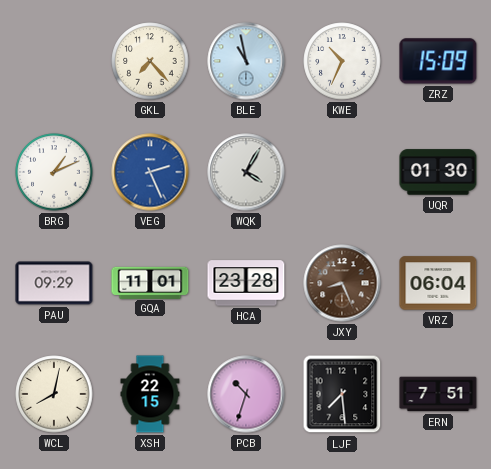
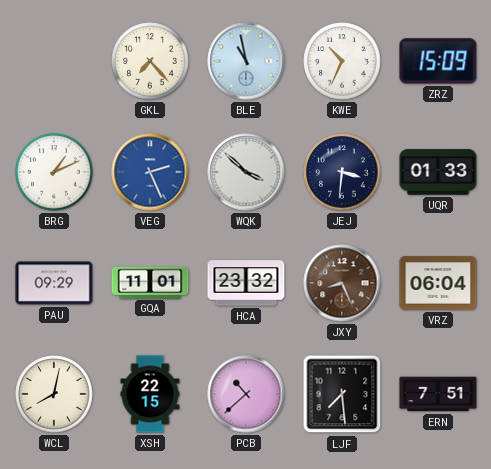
WQK: 4:05 -> 3:52 (246, 172)
JEJ: none -> 3:31 (342, 172)
UQR: 01:30 -> 01:33 (438, 172)
HCA: 23:28 -> 23:32 (246, 283)
PCB: 10:33 -> 10:38 (246, 394)
